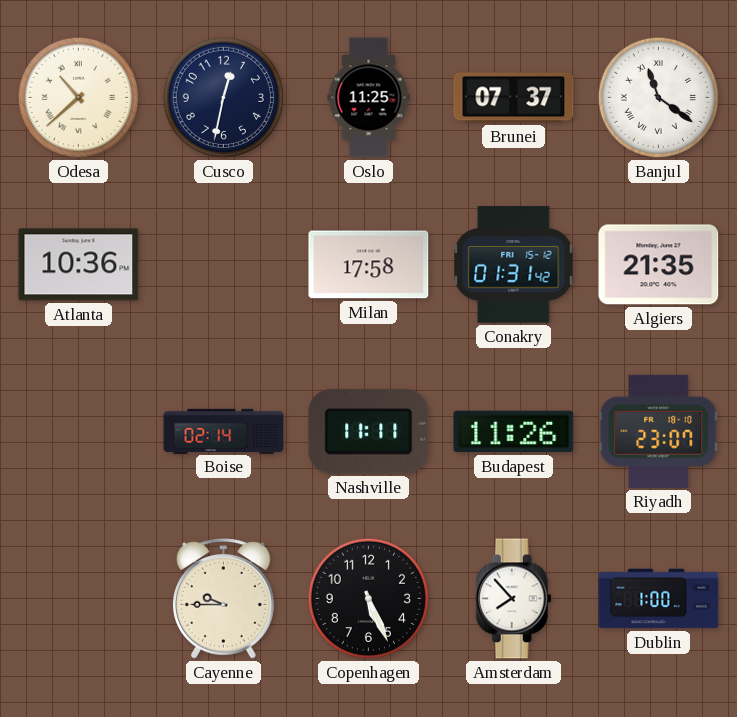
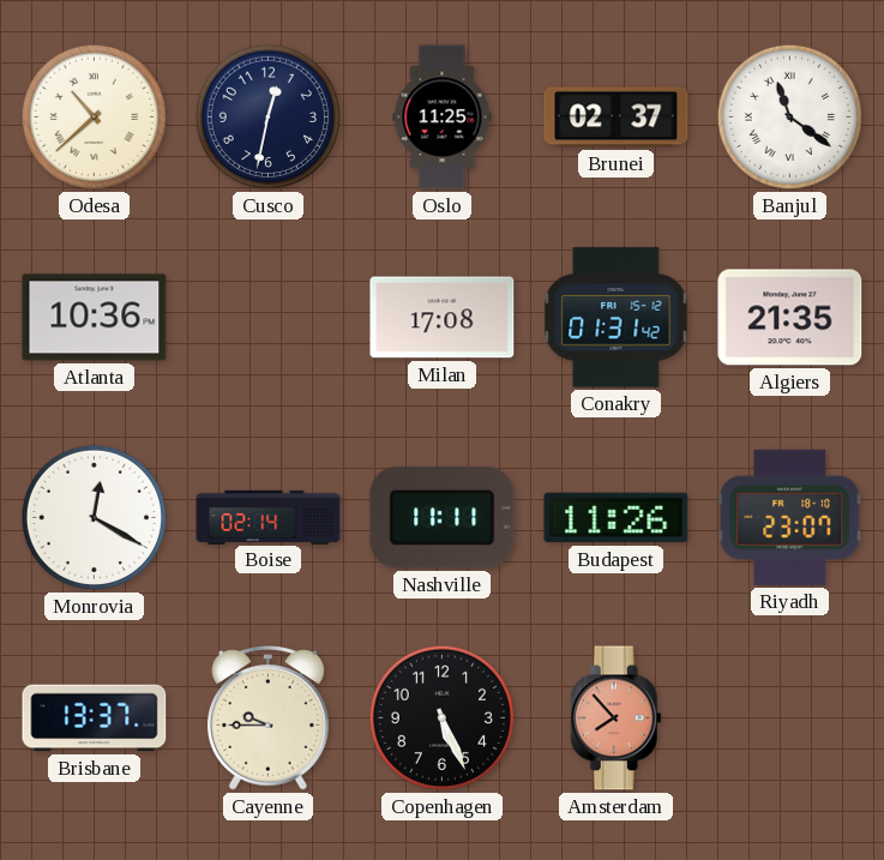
Brunei: 07:37 -> 02:37 (617, 118)
Milan: 17:58 -> 17:08 (443, 318)
Monrovia: none -> 12:20 (94, 517)
Brisbane: none -> 13:37 (95, 718)
Amsterdam dial: white -> salmon (615, 718)
Dublin: 1:00 -> none (659, 599)
